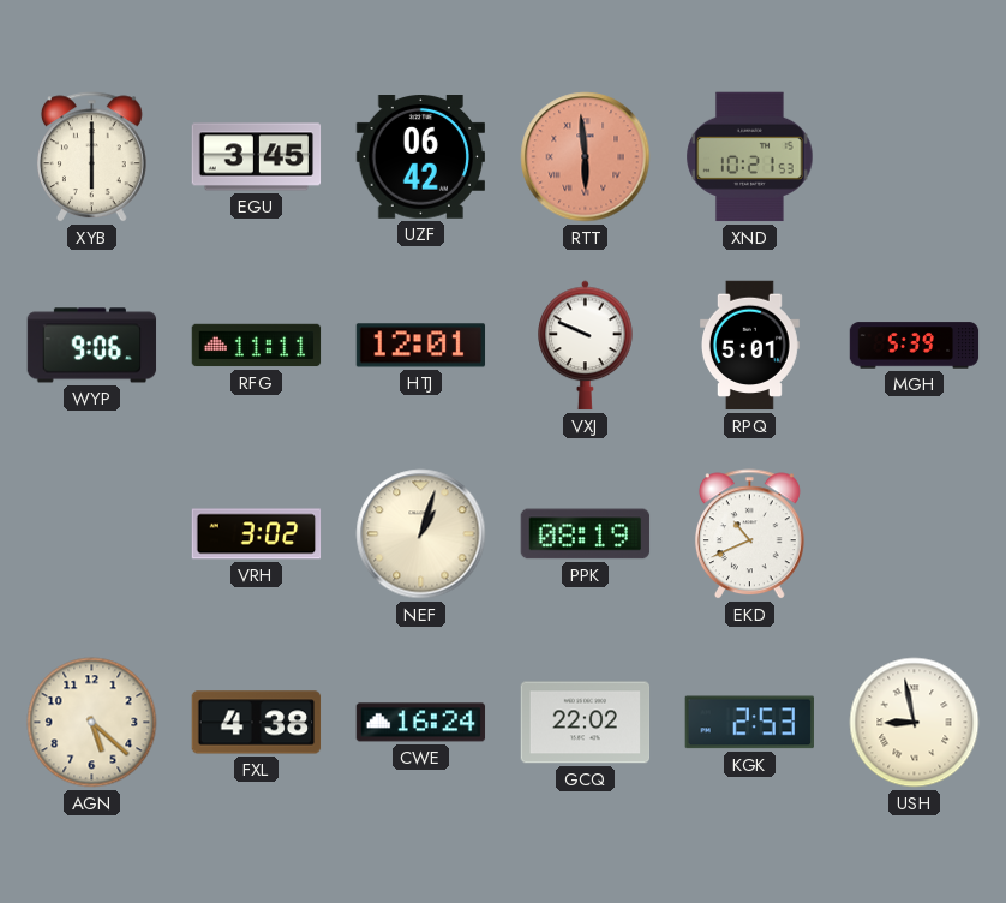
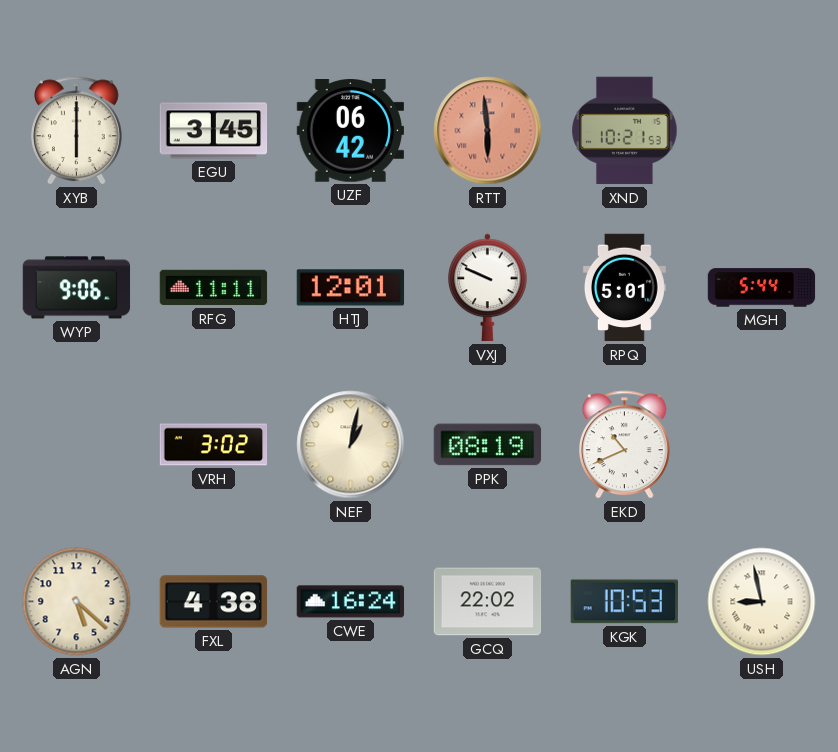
MGH: 5:39 -> 5:44 (762, 288)
NEF: 1:03 -> 1:02 (351, 445)
KGK: 2:53 -> 10:53 (624, 602)
